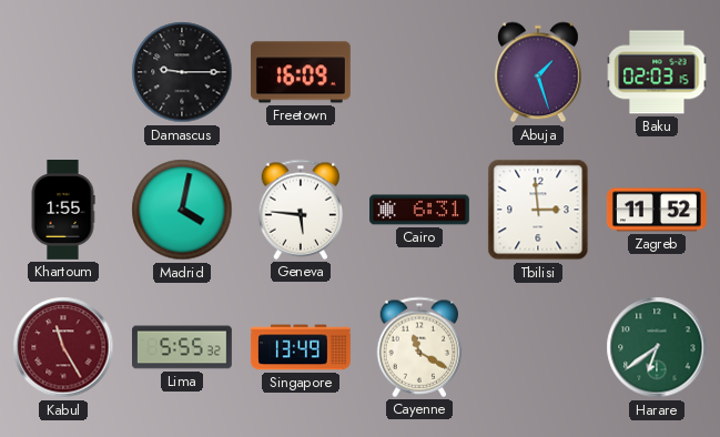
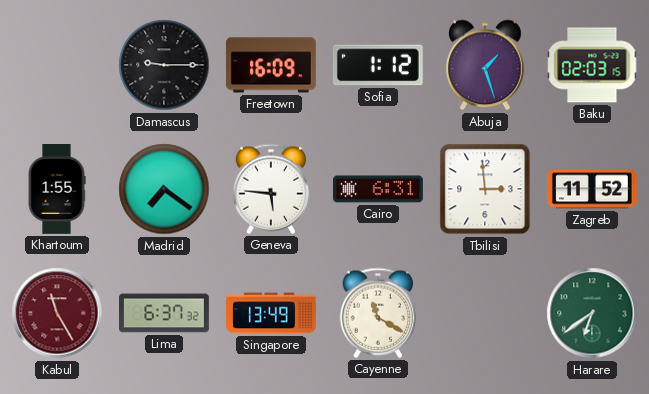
Sofia: none -> 1:12 (378, 65)
Madrid: 4:02 -> 7:21 (164, 189)
Lima: 5:55 -> 6:37 (165, 313)
